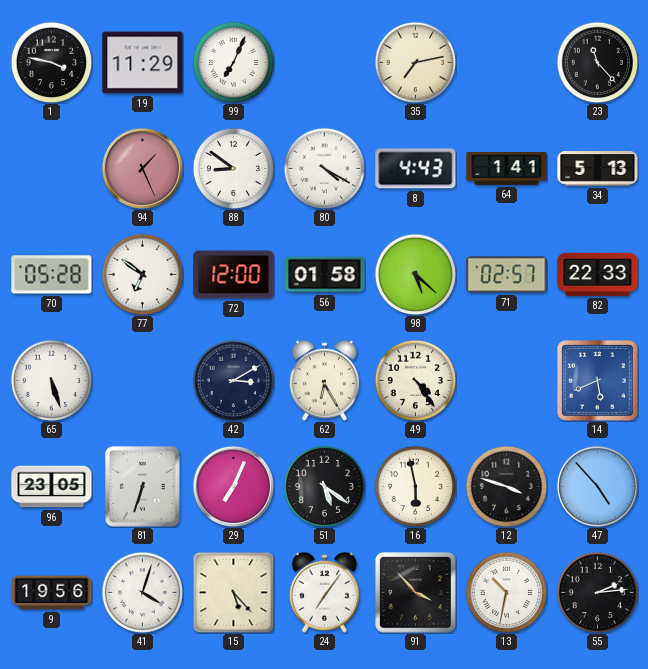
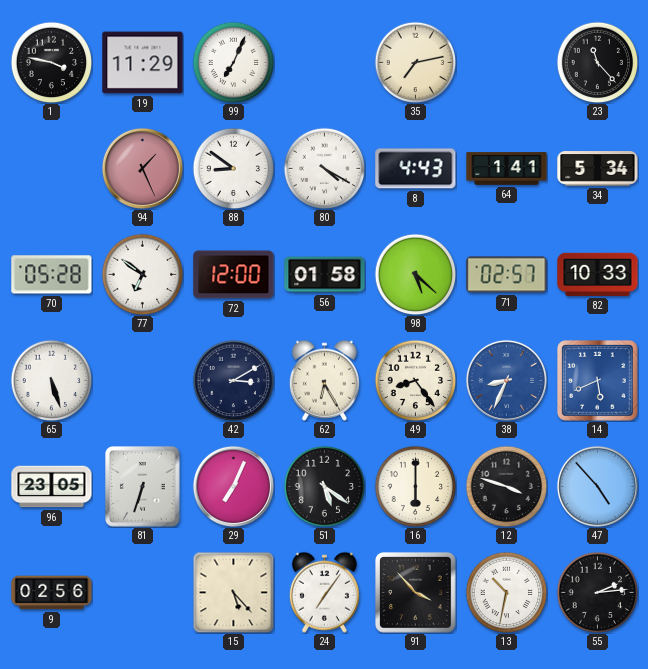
34: 5:13 -> 5:34 (598, 169)
82: 22:33 -> 10:33 (598, 274)
49: 4:24 -> 8:24 (415, 380)
38: none -> 8:34 (506, 380)
16: 5:58 -> 6:00 (415, 486)
9: 19:56 -> 02:56 (52, 593)
41: 4:03 -> none (142, 592)
